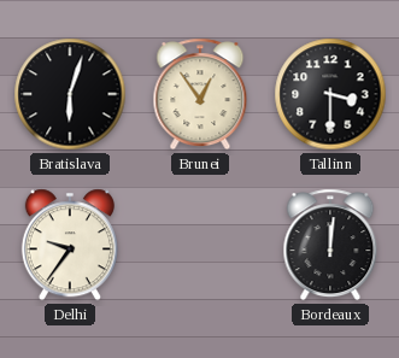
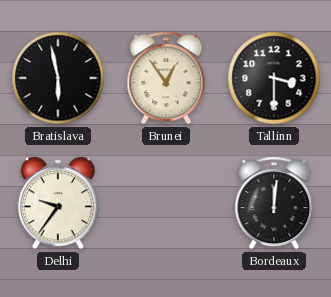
Bratislava: 6:03 -> 5:58 (58, 78)
